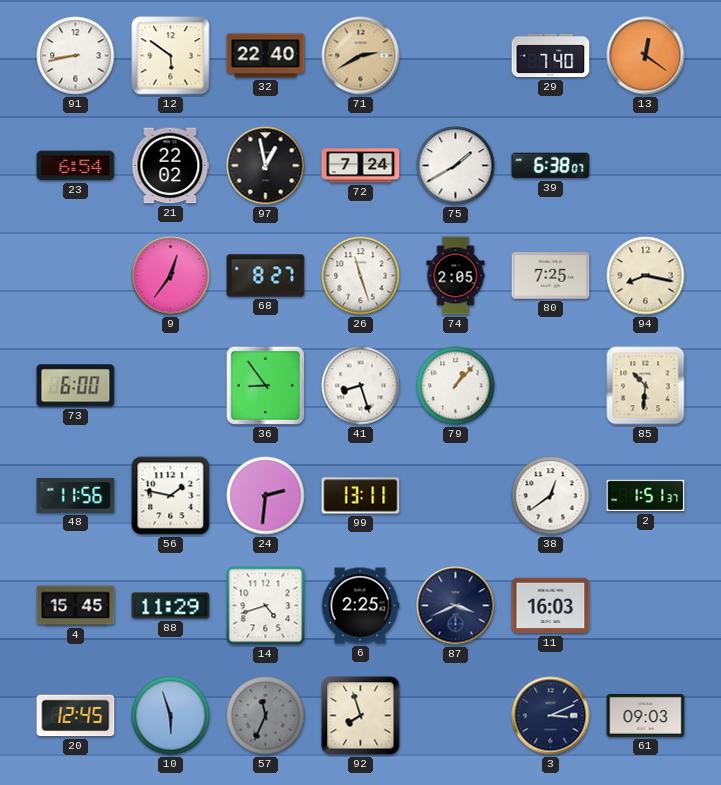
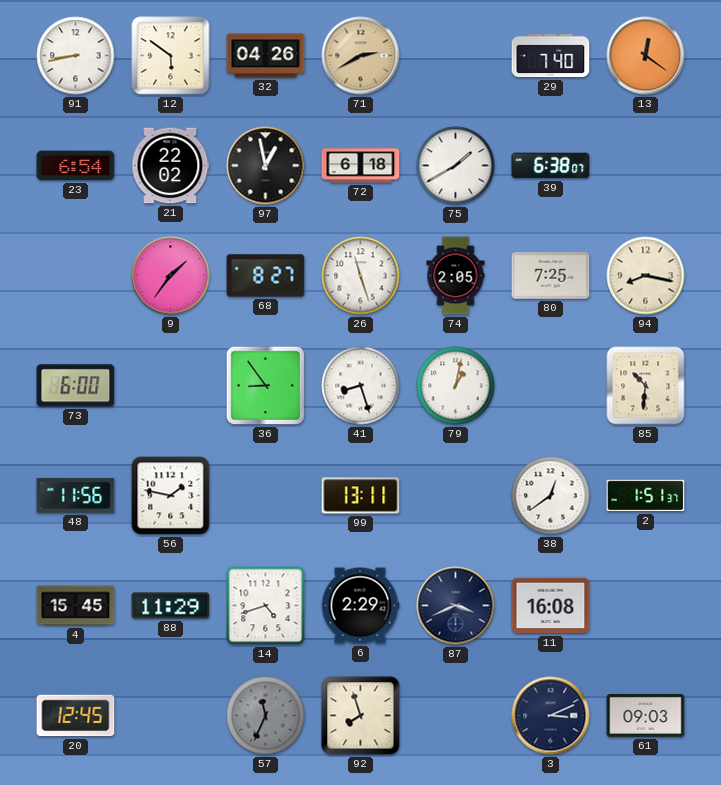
32: 22:40 -> 04:26 (266, 56)
72: 7:24 -> 6:18 (361, 166)
9: 12:36 -> 1:36 (171, 276)
79: 1:07 -> 1:02 (456, 386)
24: 2:31 -> none (266, 496)
6: 2:25 -> 2:29 (360, 606)
11: 16:03 -> 16:08 (551, 606)
10: 5:57 -> none (171, 716)
